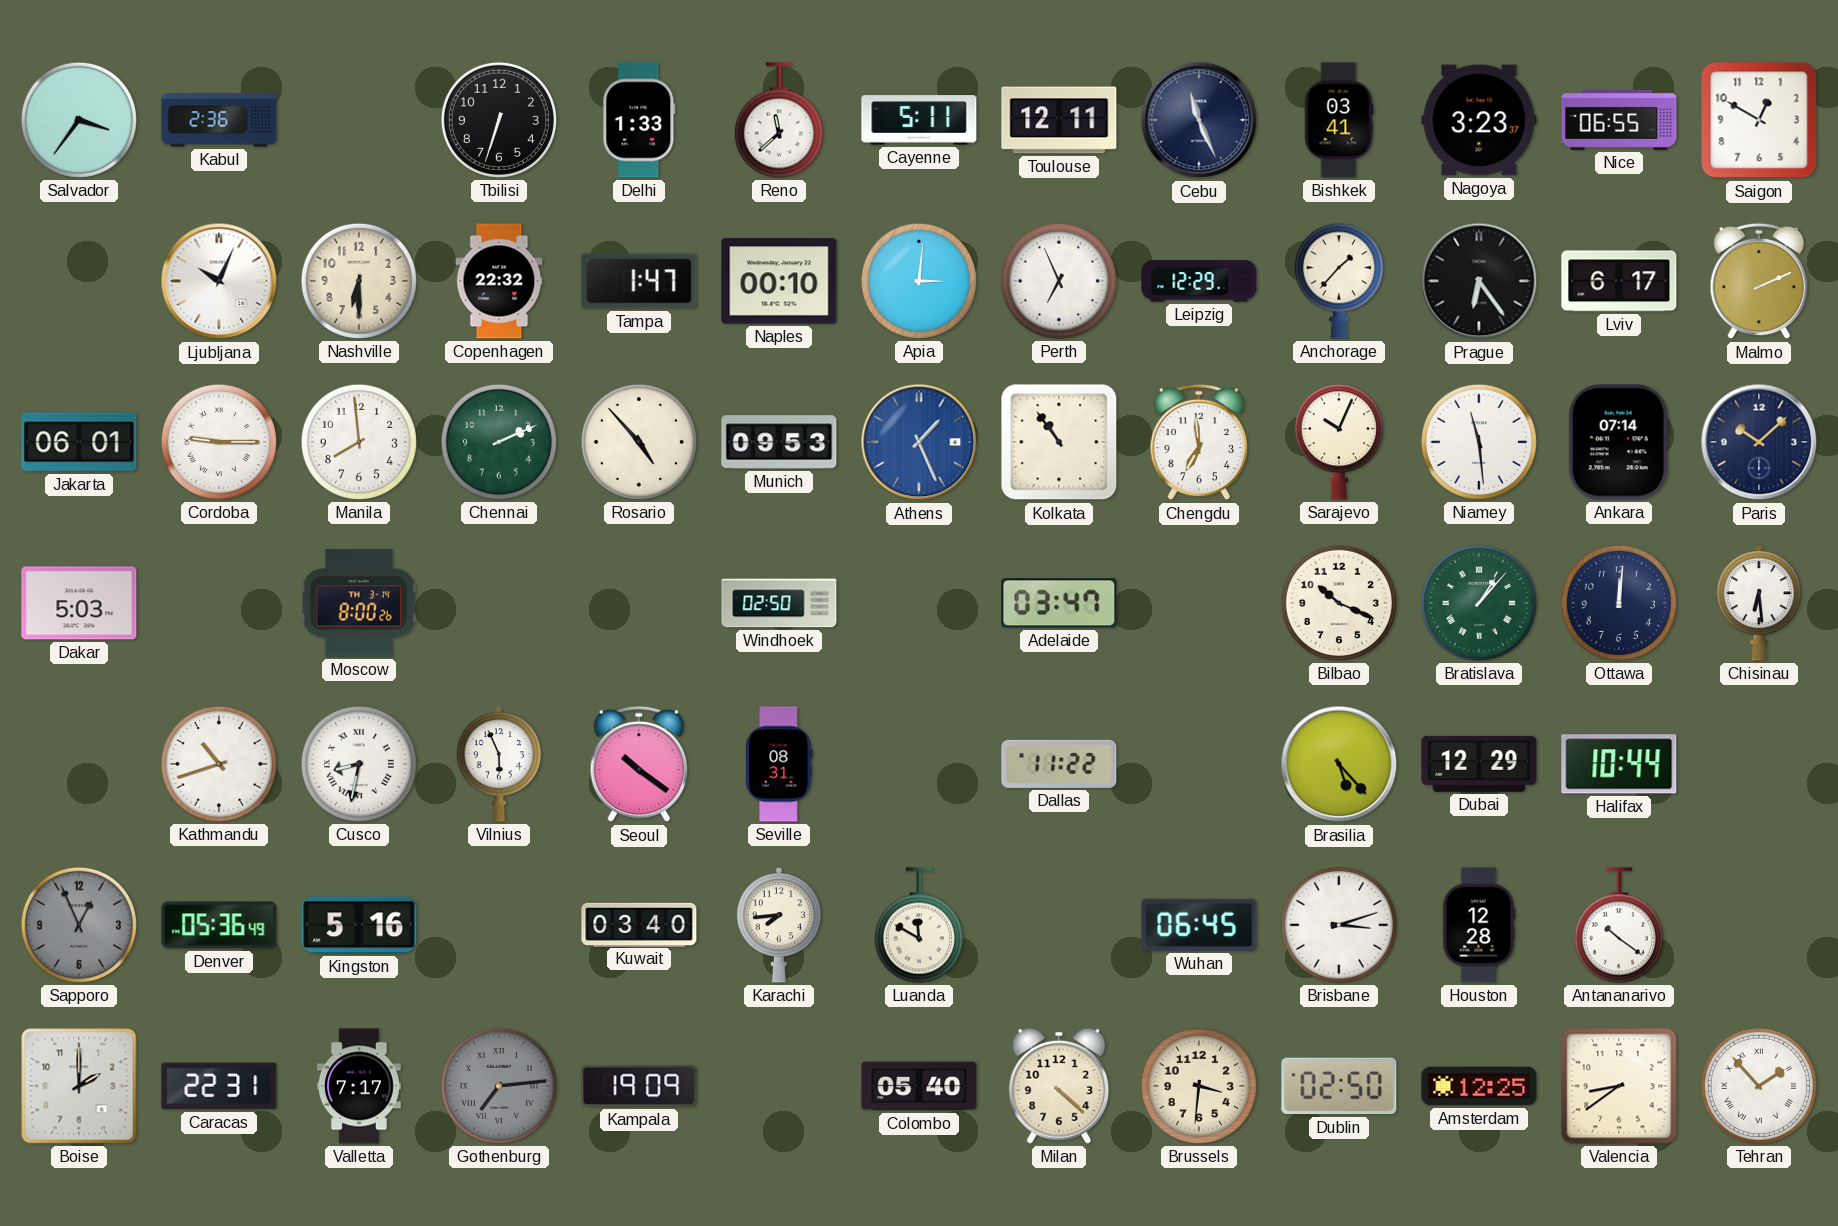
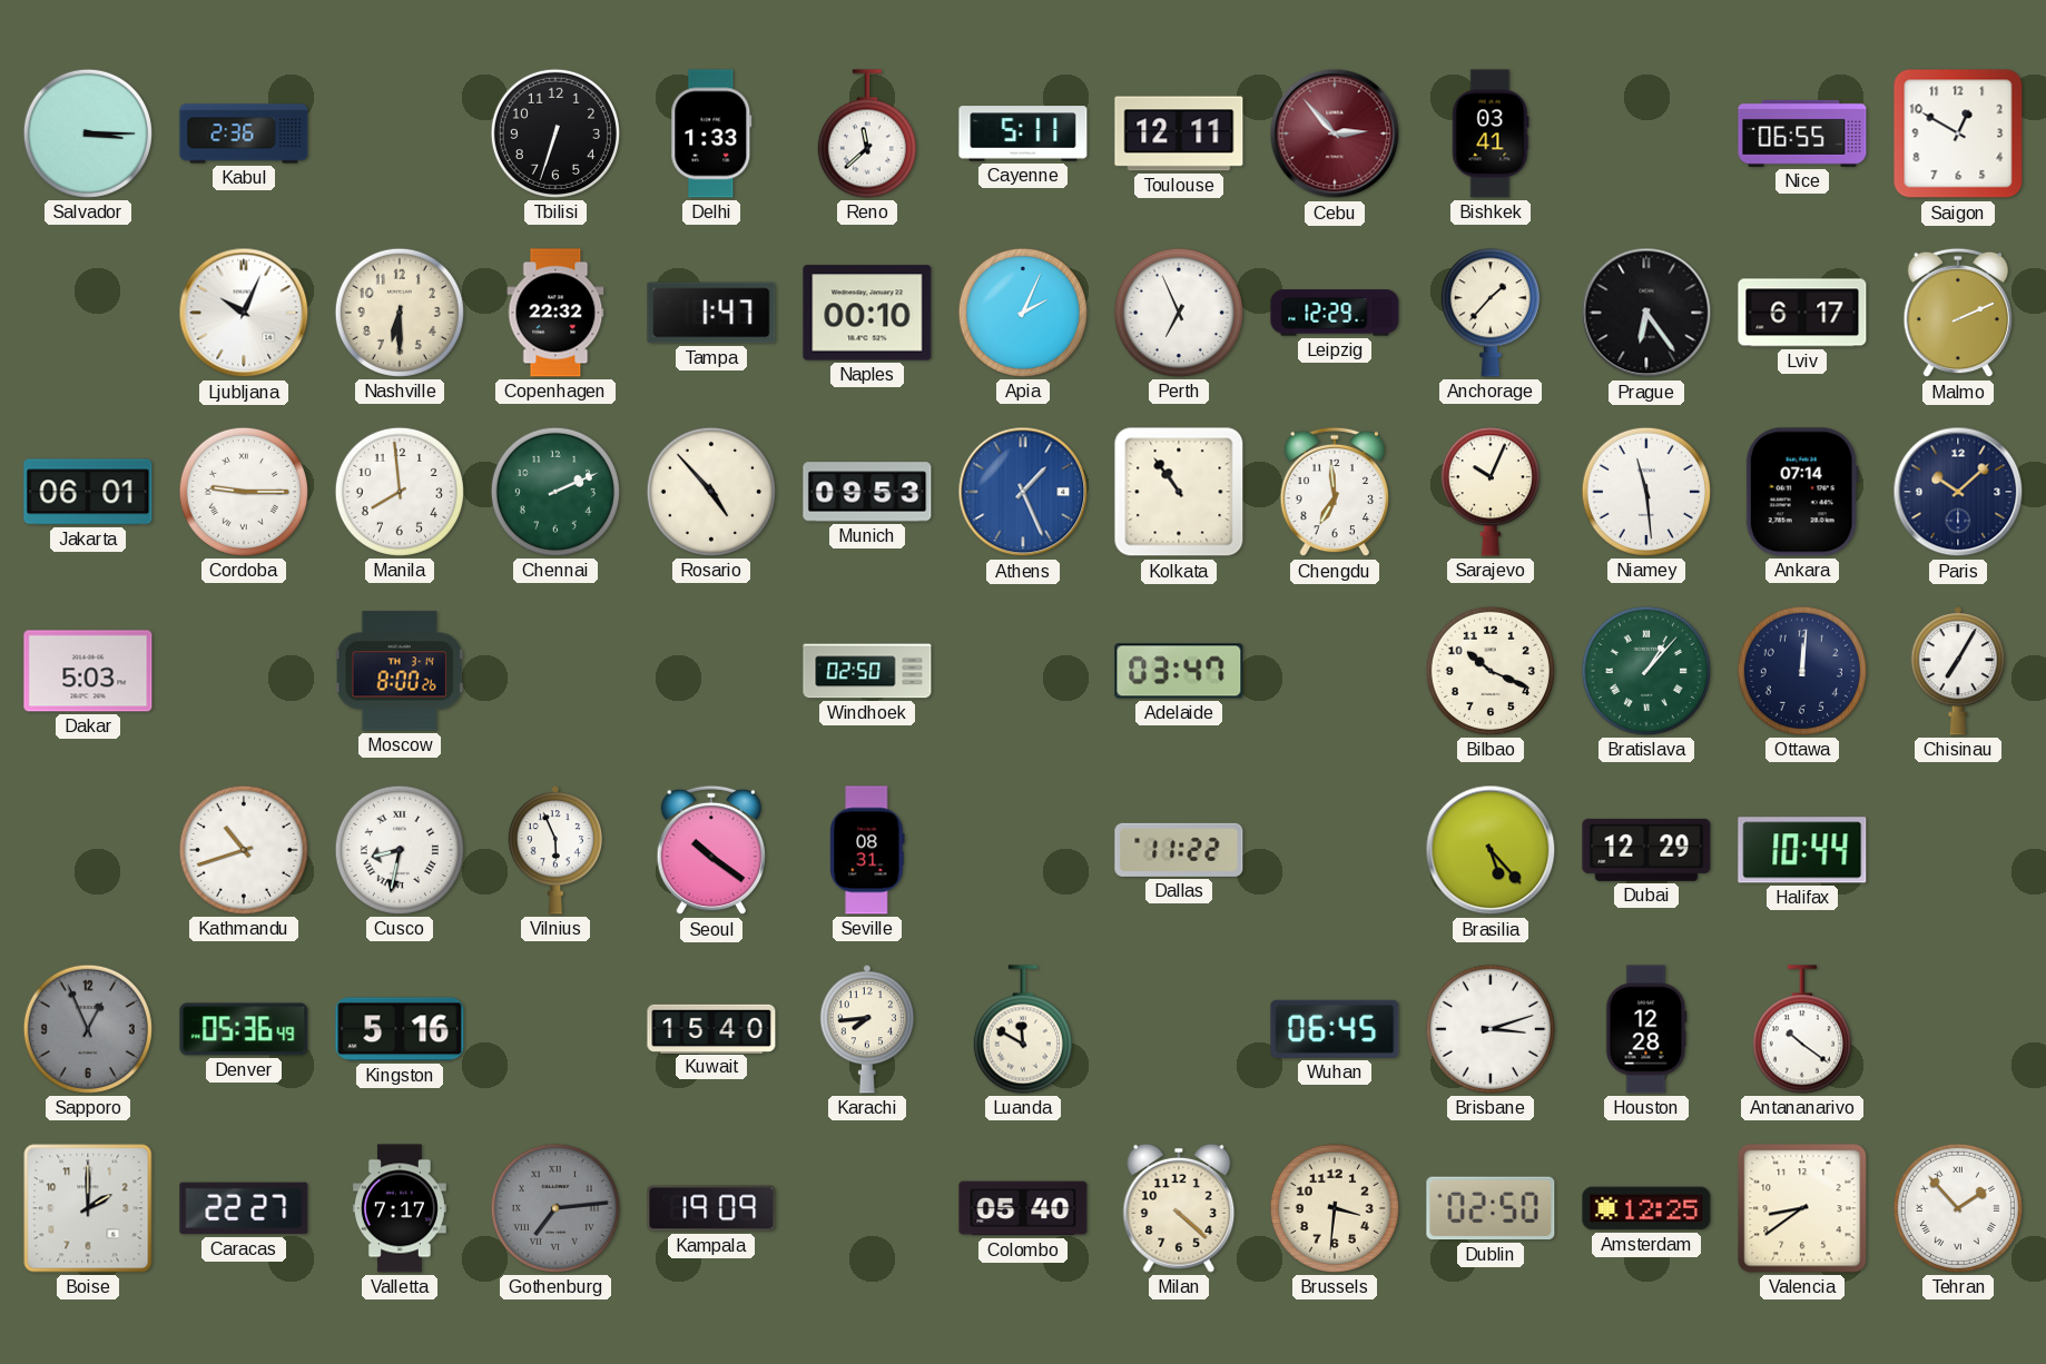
Salvador: 3:36 -> 3:15 (88, 134)
Cebu: 11:26 -> 2:53 (1335, 134)
Cebu dial: navy -> burgundy (1335, 134)
Nagoya: 3:23 -> none (1479, 120)
Apia: 3:01 -> 2:04 (1023, 313)
Chisinau: 6:29 -> 7:05 (1958, 671)
Kuwait: 03:40 -> 15:40 (711, 1028)
Caracas: 22:31 -> 22:27 (244, 1208)
